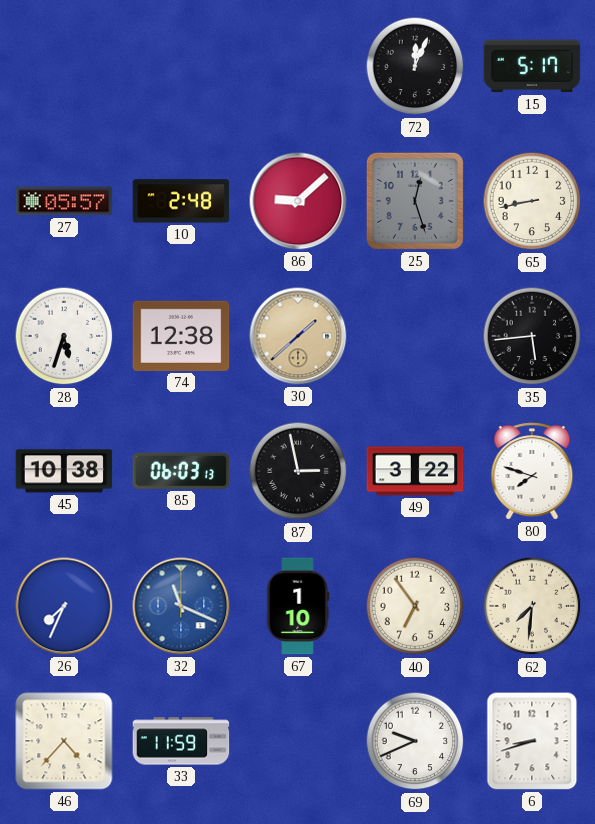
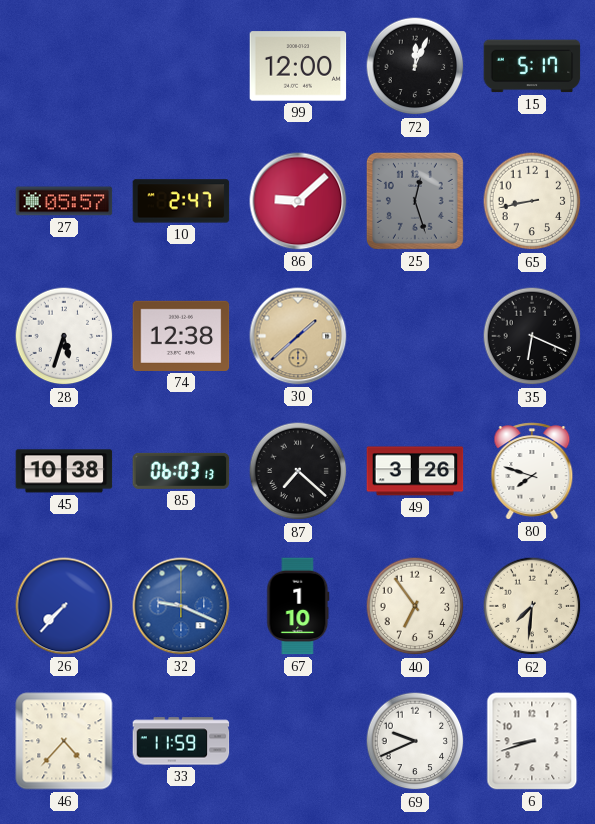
99: none -> 12:00 (298, 66)
10: 2:48 -> 2:47 (181, 201)
35: 5:44 -> 6:19 (532, 336)
87: 2:58 -> 7:22 (298, 471)
49: 3:22 -> 3:26 (415, 471)
26: 7:34 -> 7:37 (64, 606)
32: 11:19 -> 9:19 (181, 606)
